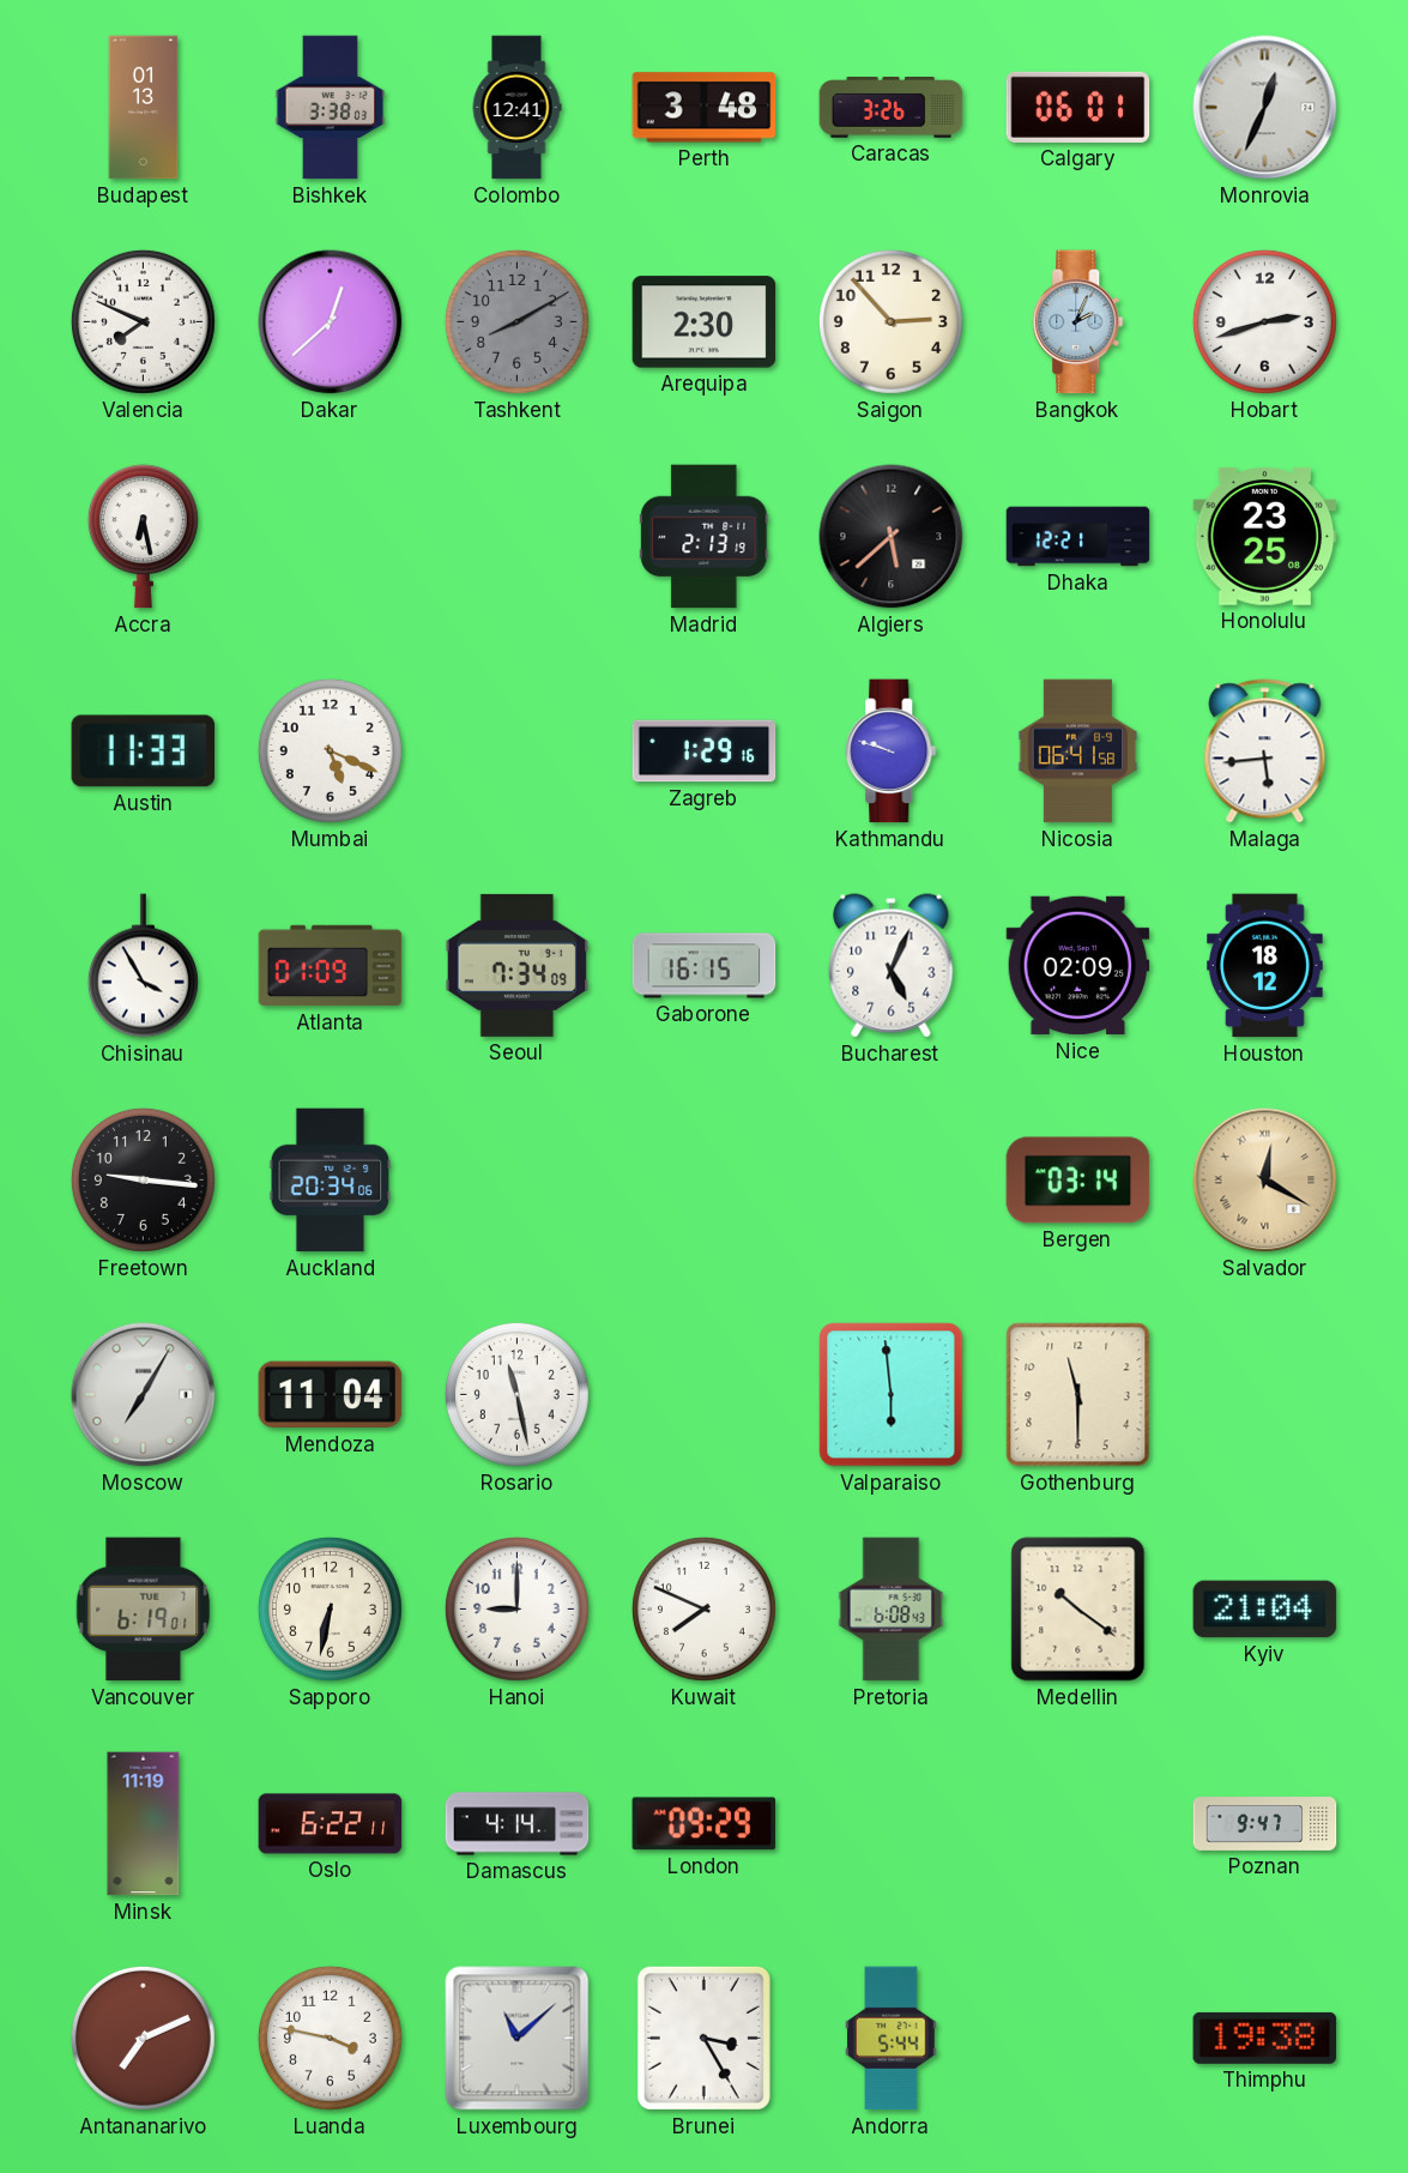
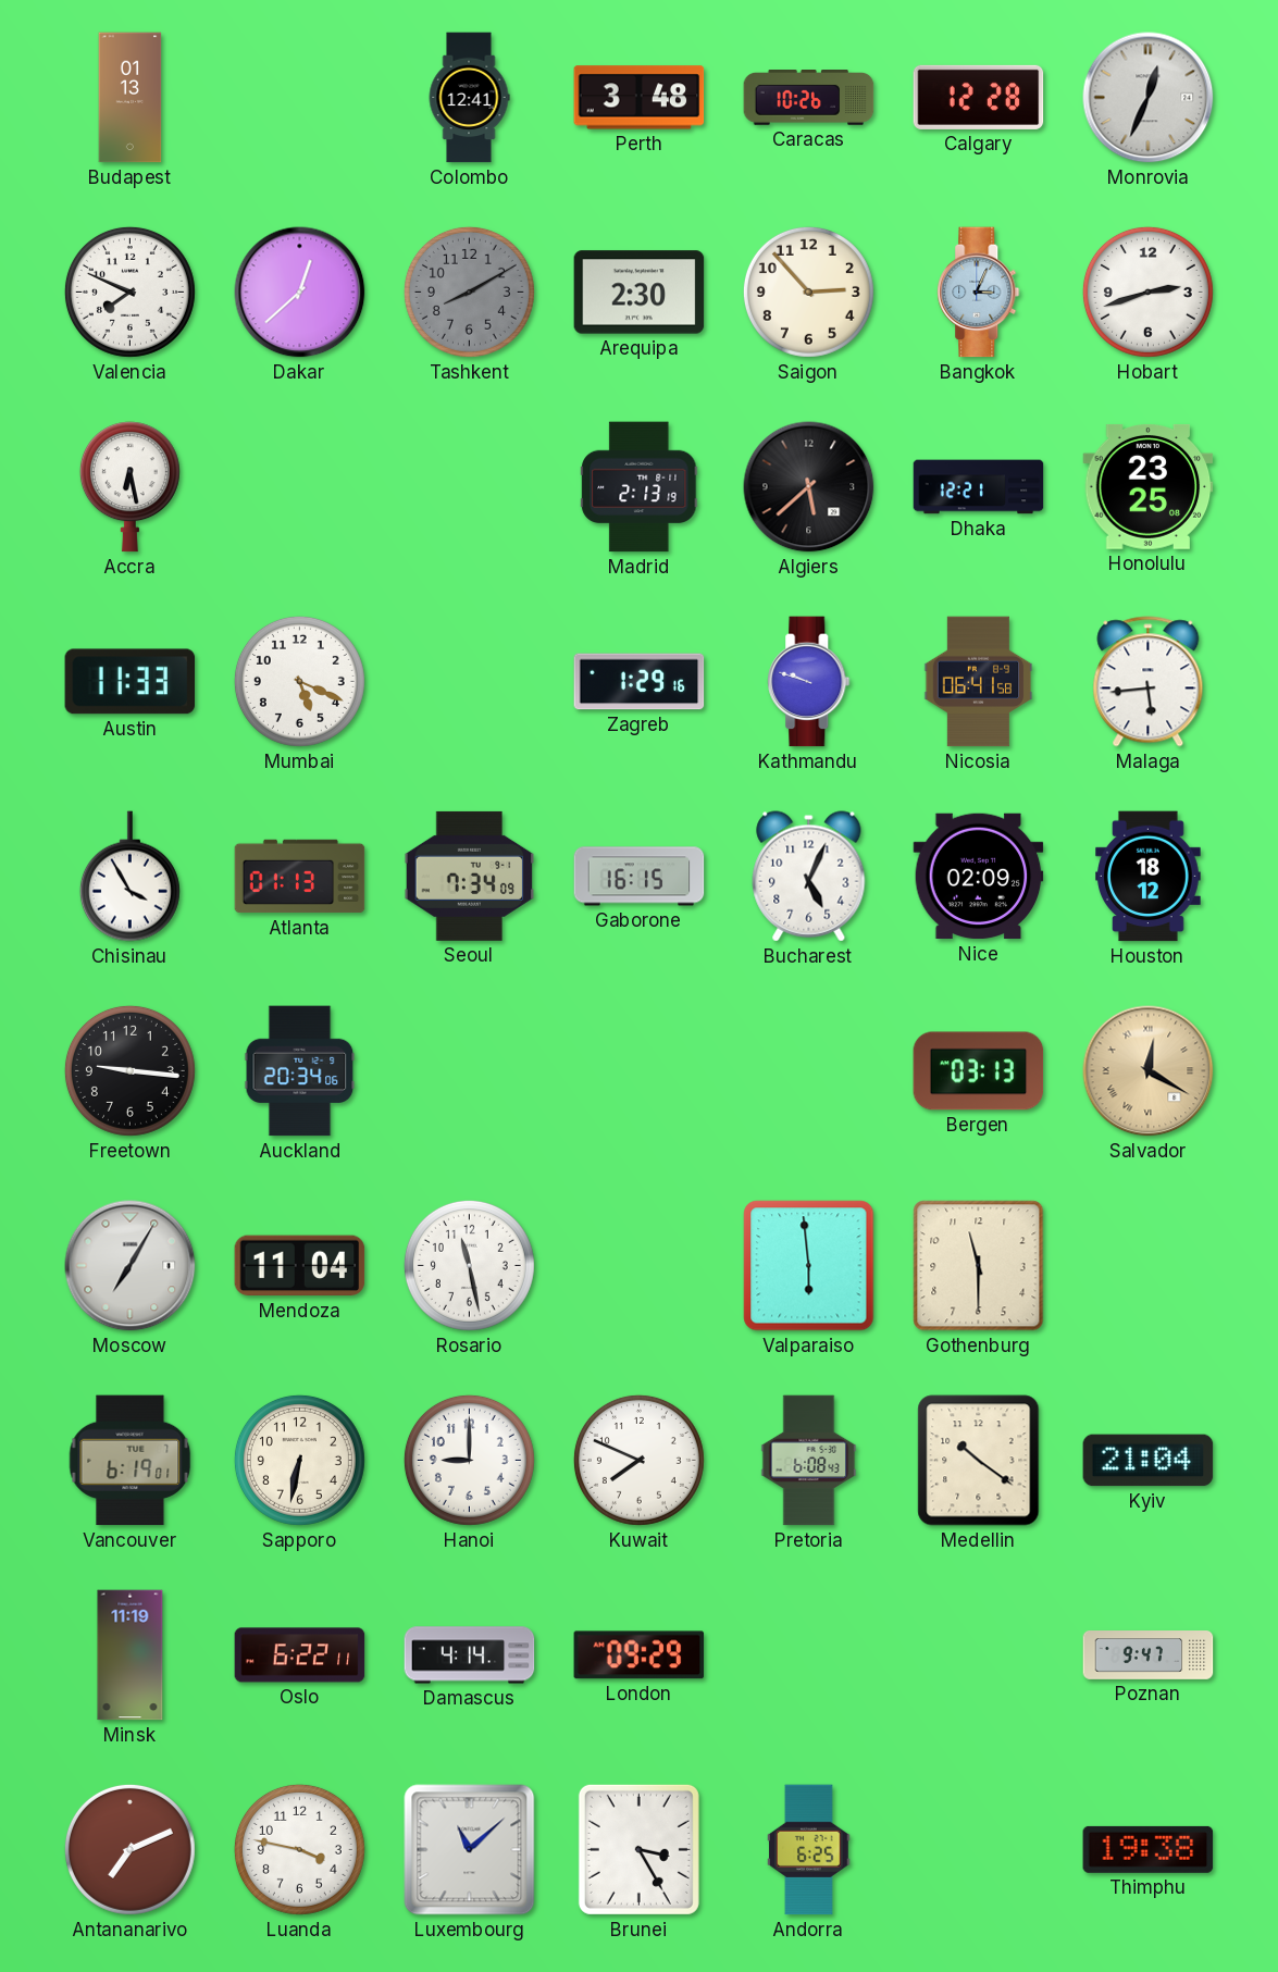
Bishkek: 3:38 -> none (331, 108)
Caracas: 3:26 -> 10:26 (809, 98)
Calgary: 06:01 -> 12:28 (979, 97)
Bangkok: 2:04 -> 3:04 (979, 293)
Atlanta: 01:09 -> 01:13 (300, 877)
Bergen: 03:14 -> 03:13 (979, 1071)
Andorra: 5:44 -> 6:25 (809, 1850)
